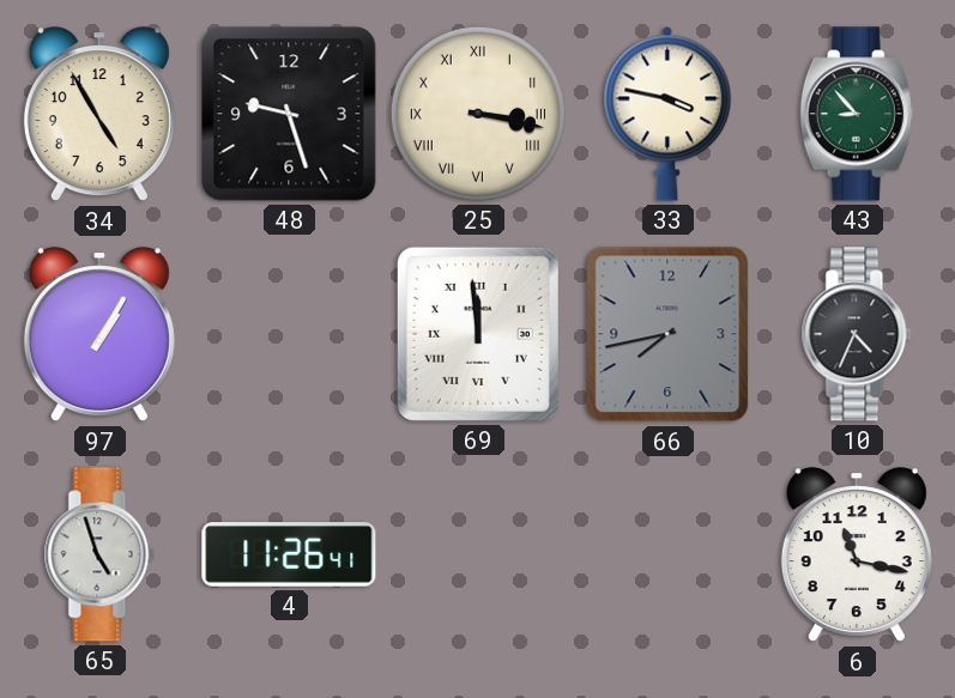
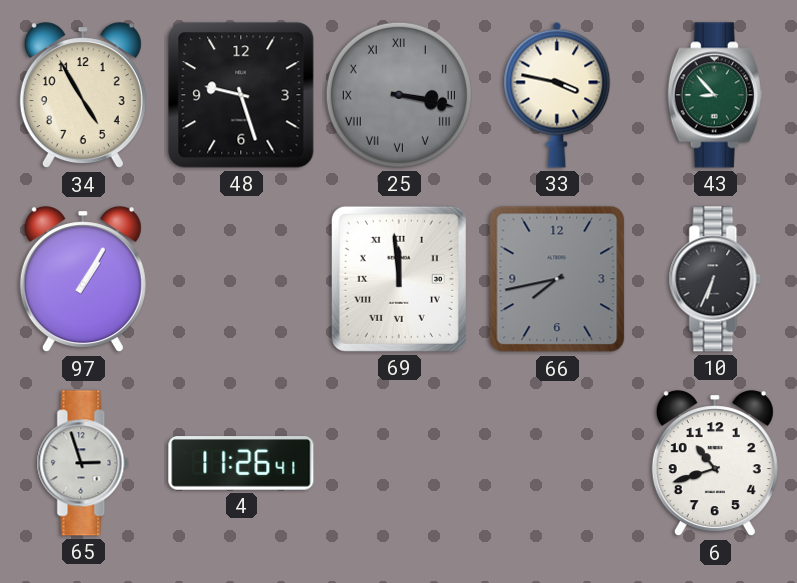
25 dial: cream -> grey (399, 95)
10: 4:34 -> 6:34 (715, 279)
65: 4:57 -> 2:57 (83, 463)
6: 11:17 -> 10:42 (715, 464)
